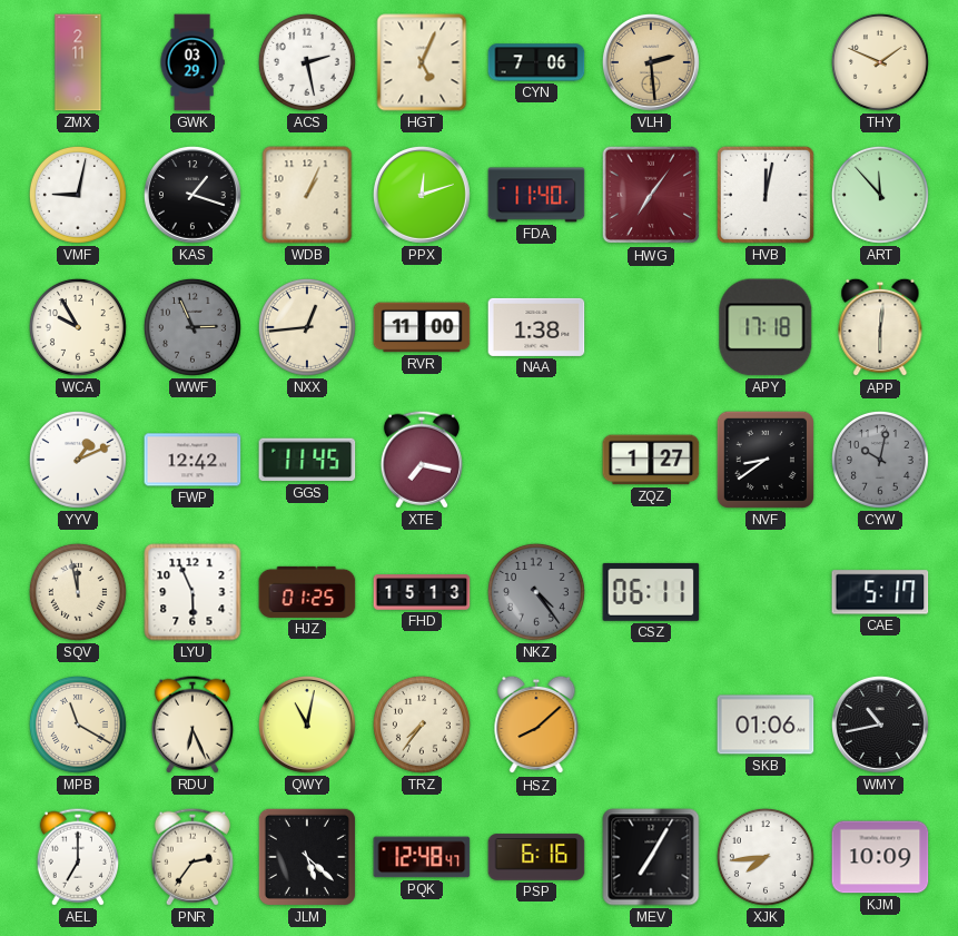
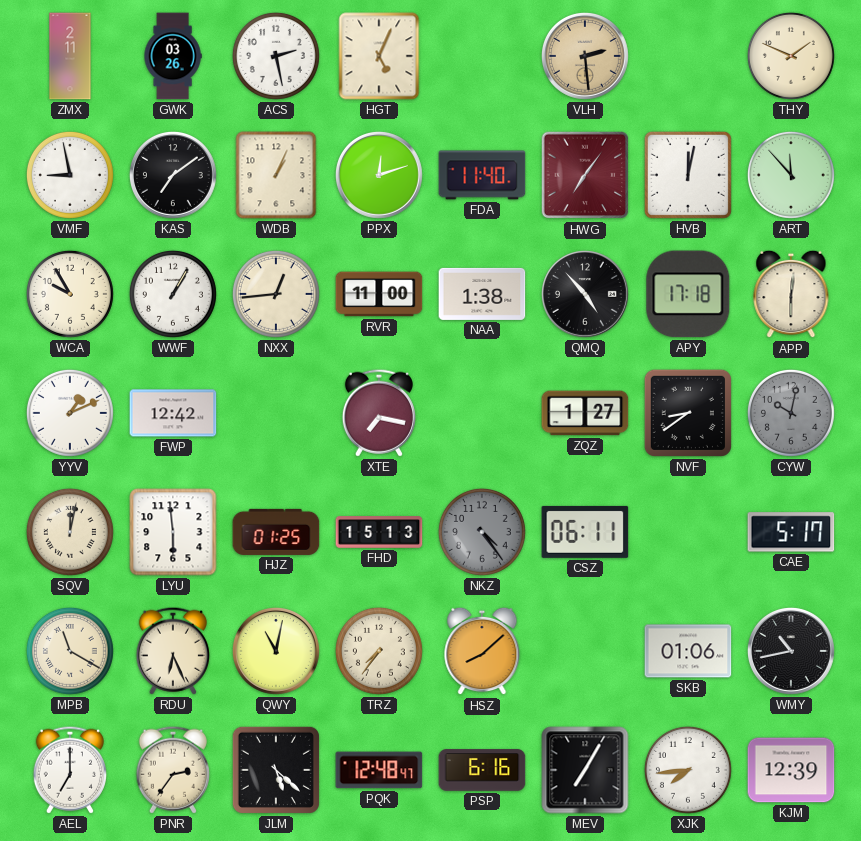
GWK: 03:29 -> 03:26 (173, 56)
CYN: 7:06 -> none (536, 62)
VMF: 9:02 -> 8:58 (70, 175)
KAS: 1:18 -> 7:09 (173, 175)
WWF: 2:56 -> 1:05 (173, 294)
WWF dial: grey -> white (173, 294)
QMQ: none -> 4:53 (585, 294)
GGS: 11:45 -> none (307, 460)
SQV: 11:58 -> 12:02 (70, 532)
LYU: 5:56 -> 5:59 (173, 532)
KJM: 10:09 -> 12:39 (791, 770)
